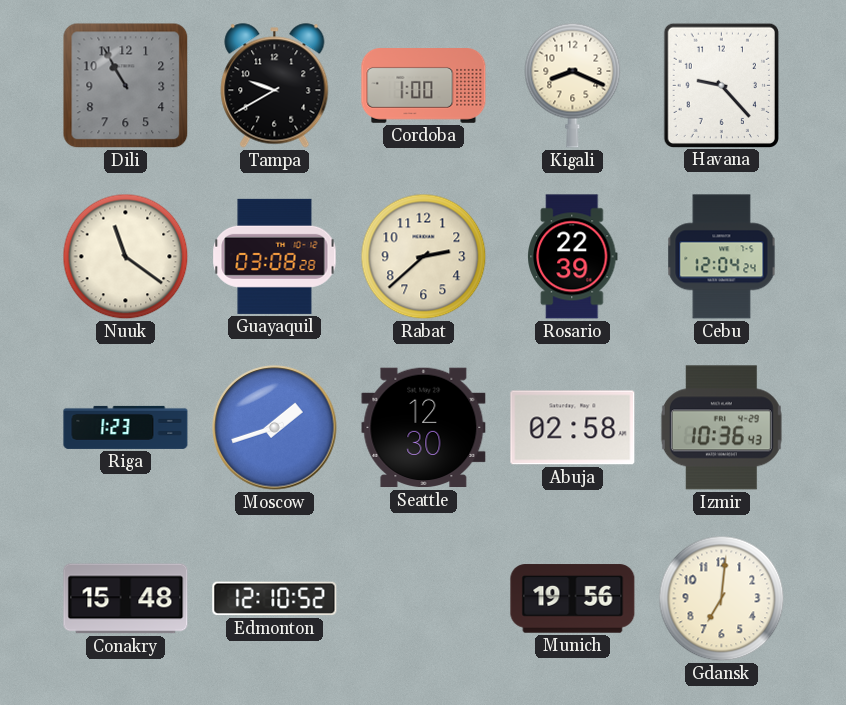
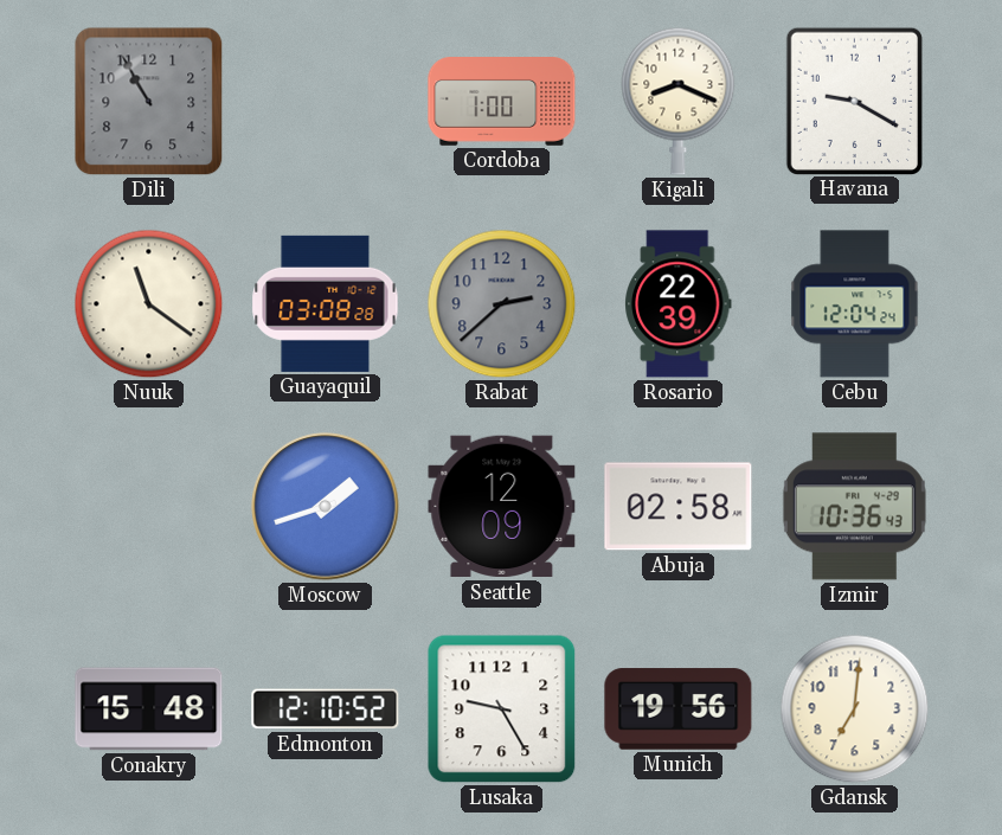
Tampa: 9:40 -> none (275, 86)
Havana: 9:23 -> 9:20 (854, 101)
Rabat dial: cream -> grey (502, 304)
Riga: 1:23 -> none (126, 427)
Seattle: 12:30 -> 12:09 (502, 507)
Lusaka: none -> 9:25 (502, 709)
